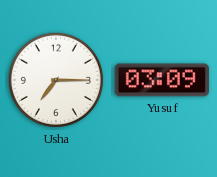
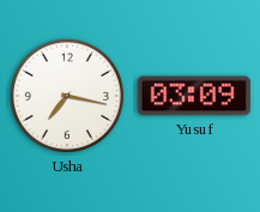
Usha: 7:15 -> 7:17 (67, 96)
